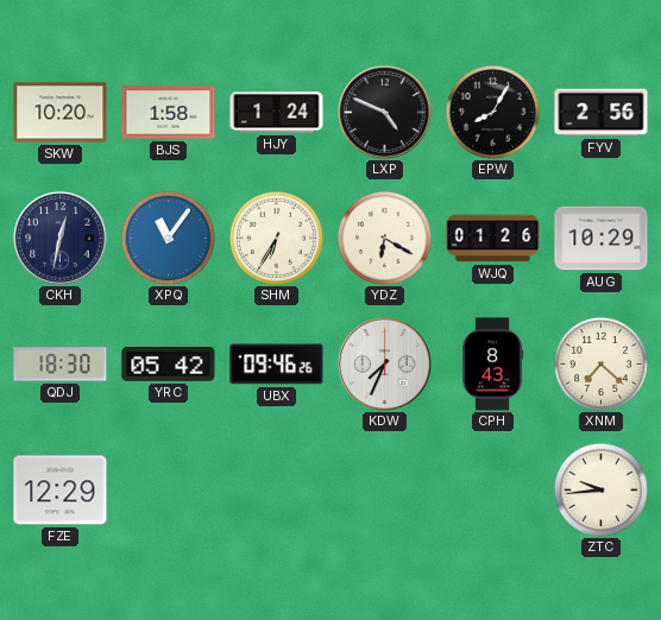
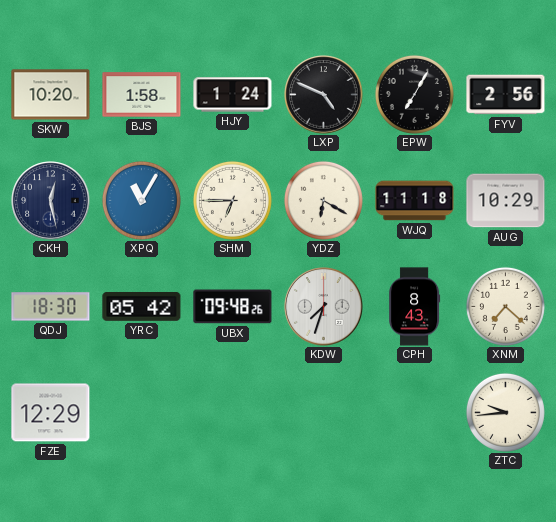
EPW: 8:05 -> 7:05 (414, 94)
CKH: 12:32 -> 12:28 (51, 201)
XPQ: 11:06 -> 11:05 (141, 200)
SHM: 6:35 -> 6:45 (232, 200)
WJQ: 01:26 -> 11:18 (415, 201)
UBX: 09:46 -> 09:48 (233, 307)
KDW: 7:34 -> 7:33 (324, 307)
